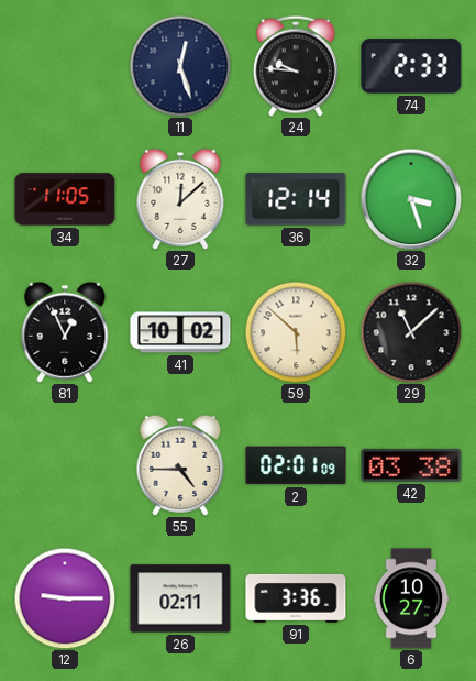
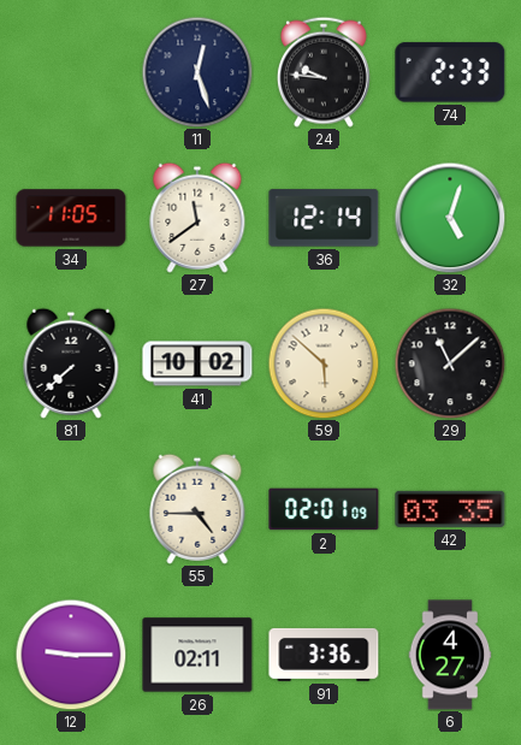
27: 12:08 -> 11:39 (197, 218)
32: 3:27 -> 5:03 (450, 218)
81: 12:56 -> 7:38 (71, 363)
42: 03:38 -> 03:35 (450, 509)
6: 10:27 -> 4:27 (450, 655)
